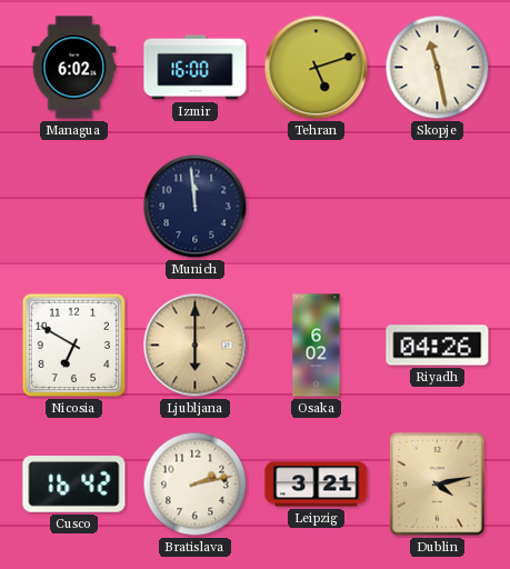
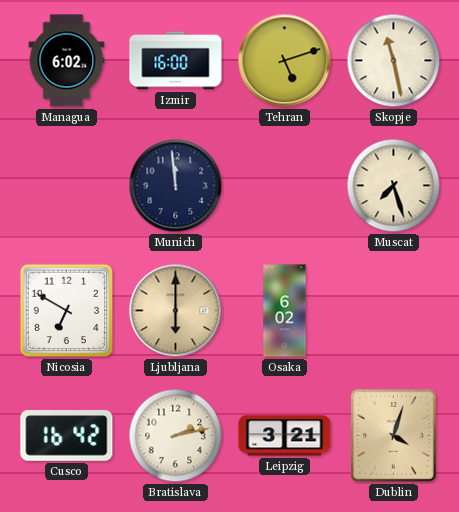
Muscat: none -> 7:27 (394, 186)
Riyadh: 04:26 -> none (438, 346)
Dublin: 4:13 -> 4:03 (394, 436)
